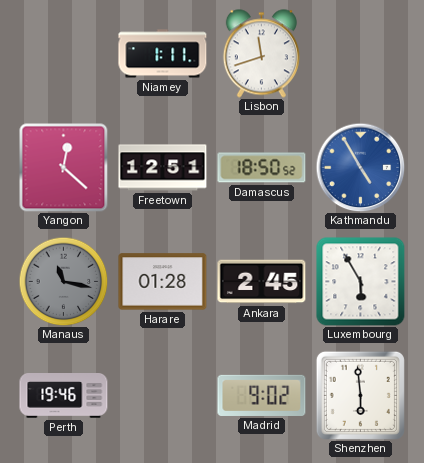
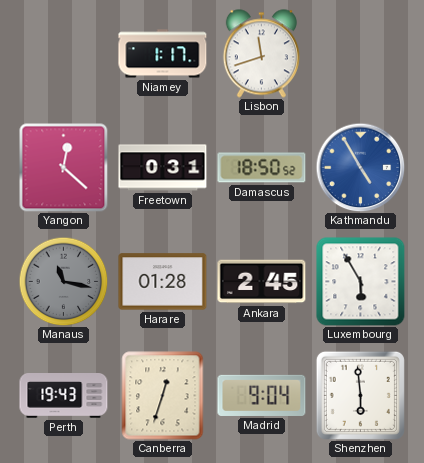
Niamey: 1:11 -> 1:17 (163, 54)
Freetown: 12:51 -> 0:31 (163, 168)
Perth: 19:46 -> 19:43 (64, 396)
Canberra: none -> 12:33 (163, 396)
Madrid: 9:02 -> 9:04 (262, 395)
